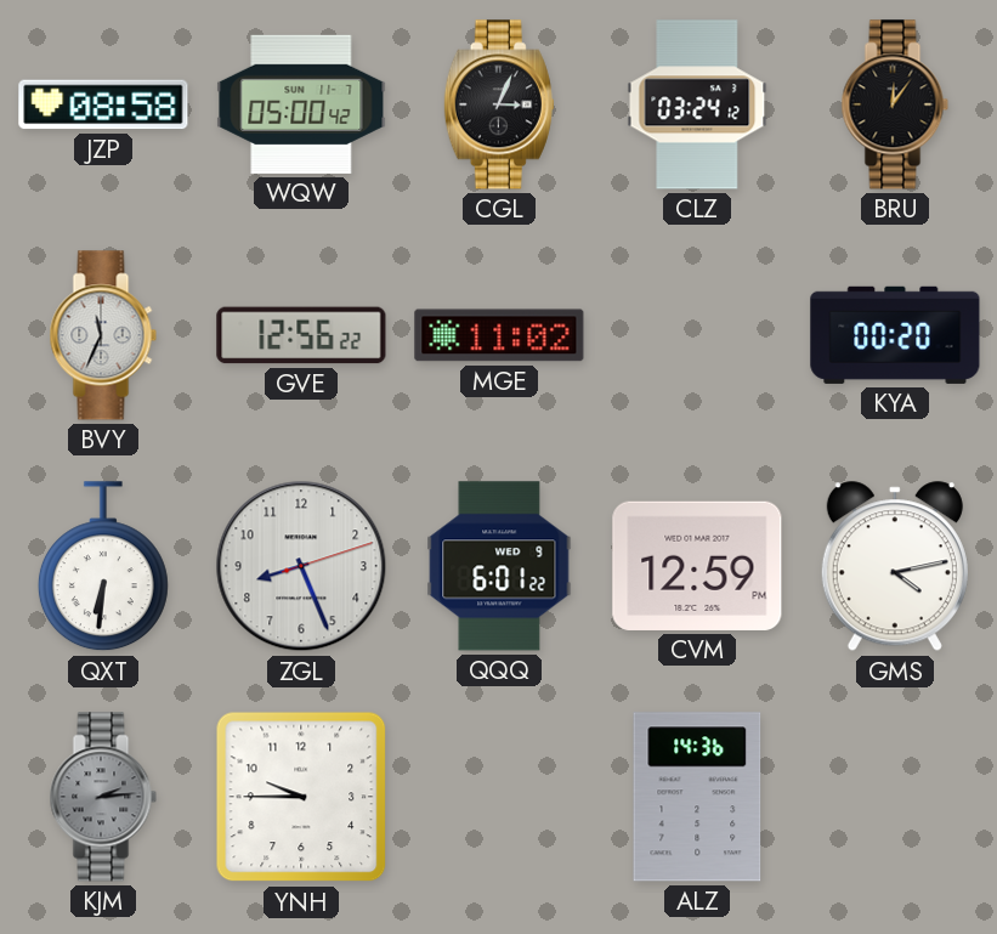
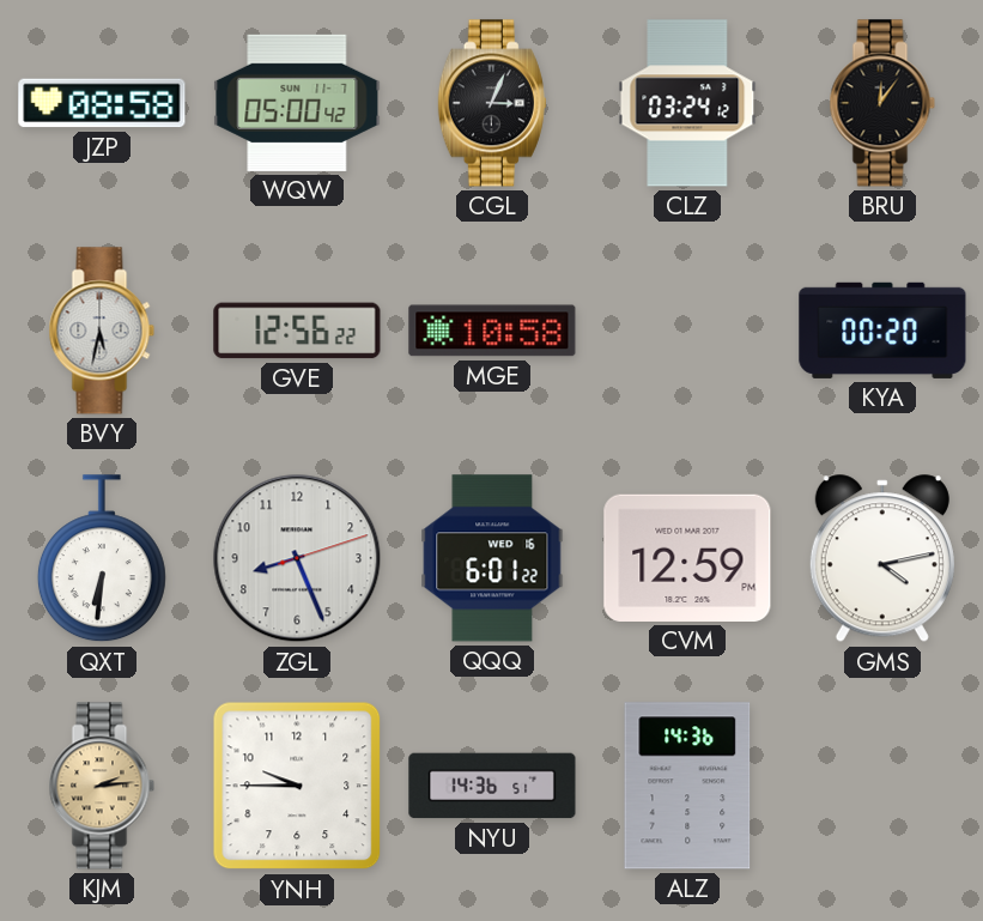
BVY: 11:34 -> 5:32 (102, 331)
MGE: 11:02 -> 10:58 (492, 331)
QQQ date: WED 9 -> WED 16 (492, 558)
KJM dial: grey -> champagne (102, 786)
NYU: none -> 14:36 (492, 786)
